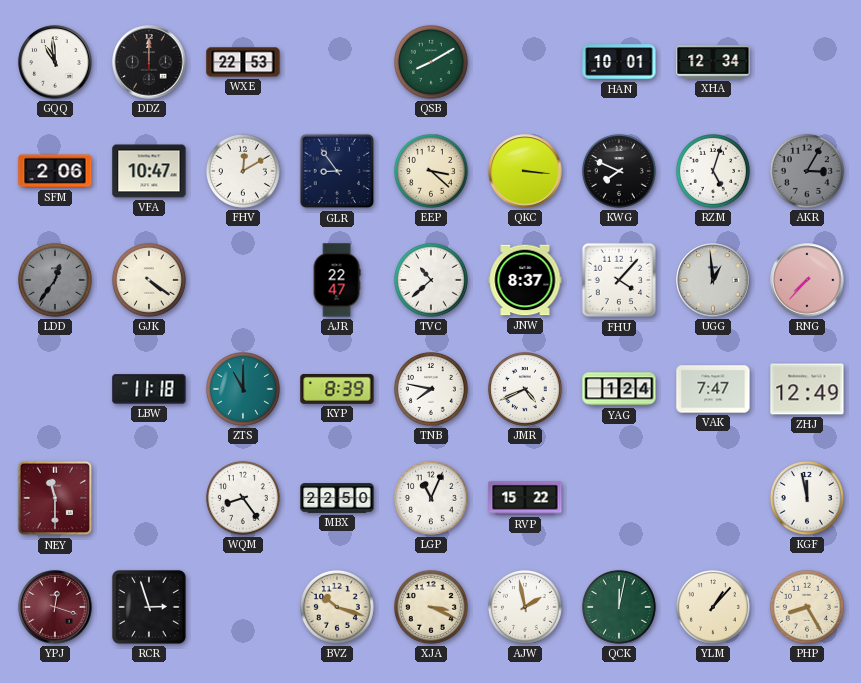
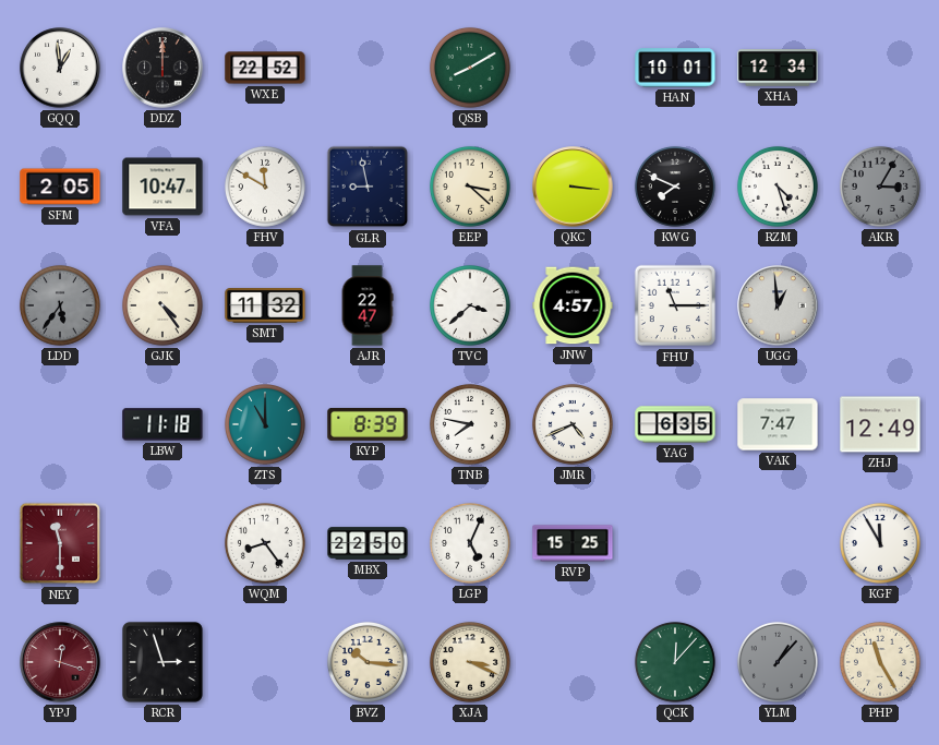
GQQ: 10:59 -> 12:59 (60, 68)
WXE: 22:53 -> 22:52 (265, 68)
SFM: 2:06 -> 2:05 (60, 187)
FHV: 12:10 -> 11:50 (265, 187)
GLR: 8:54 -> 8:58 (368, 187)
RZM: 5:03 -> 4:27 (778, 187)
LDD: 12:36 -> 5:36 (60, 305)
GJK: 4:21 -> 4:24 (162, 305)
SMT: none -> 11:32 (265, 305)
TVC: 10:38 -> 3:38 (470, 305)
JNW: 8:37 -> 4:57 (573, 305)
FHU: 4:07 -> 11:15 (675, 305)
RNG: 7:37 -> none (807, 280)
YAG: 1:24 -> 6:35 (675, 424)
LGP: 11:04 -> 5:04 (470, 543)
RVP: 15:22 -> 15:25 (573, 543)
KGF: 11:58 -> 11:55 (880, 543)
BVZ: 10:18 -> 10:16 (368, 662)
AJW: 1:58 -> none (525, 607)
QCK: 12:02 -> 12:07 (675, 662)
YLM dial: cream -> grey (778, 662)
PHP: 8:25 -> 11:25 (880, 662)
